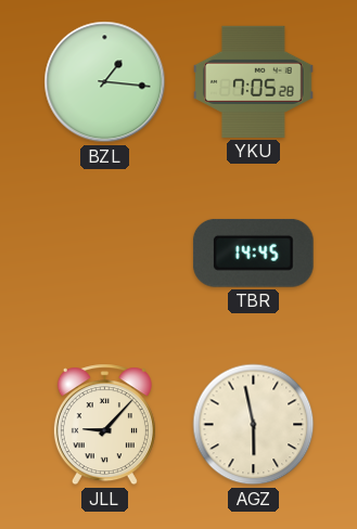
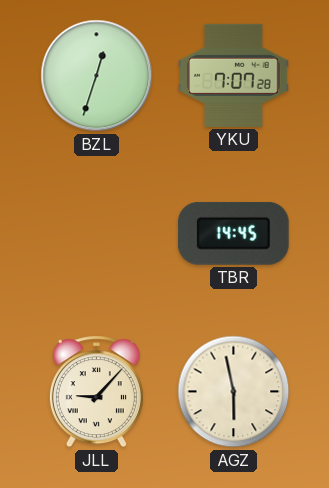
BZL: 1:16 -> 12:33 (97, 76)
YKU: 7:05 -> 7:07 (234, 75)
